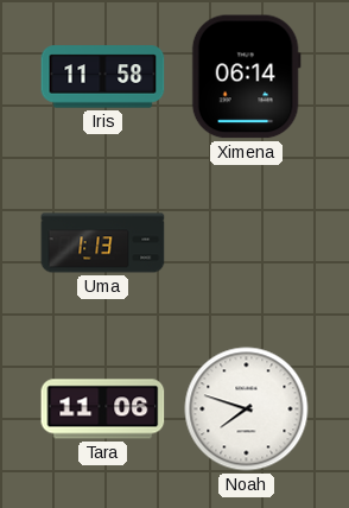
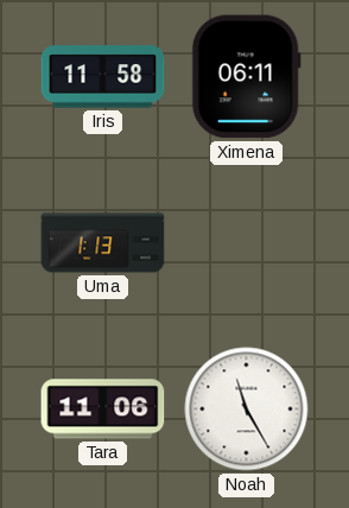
Ximena: 06:14 -> 06:11 (246, 77)
Noah: 7:48 -> 11:25 (247, 409)
